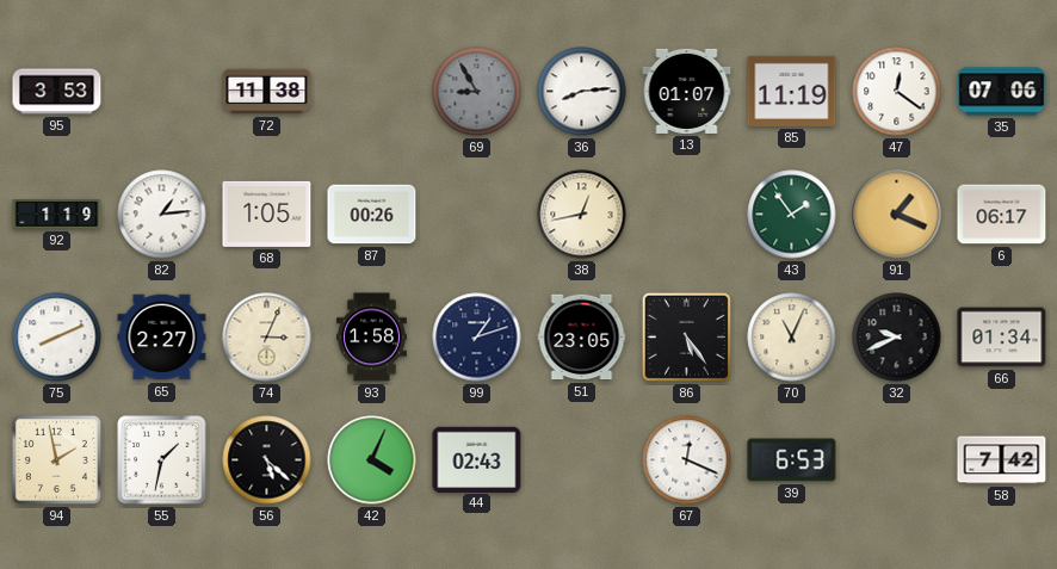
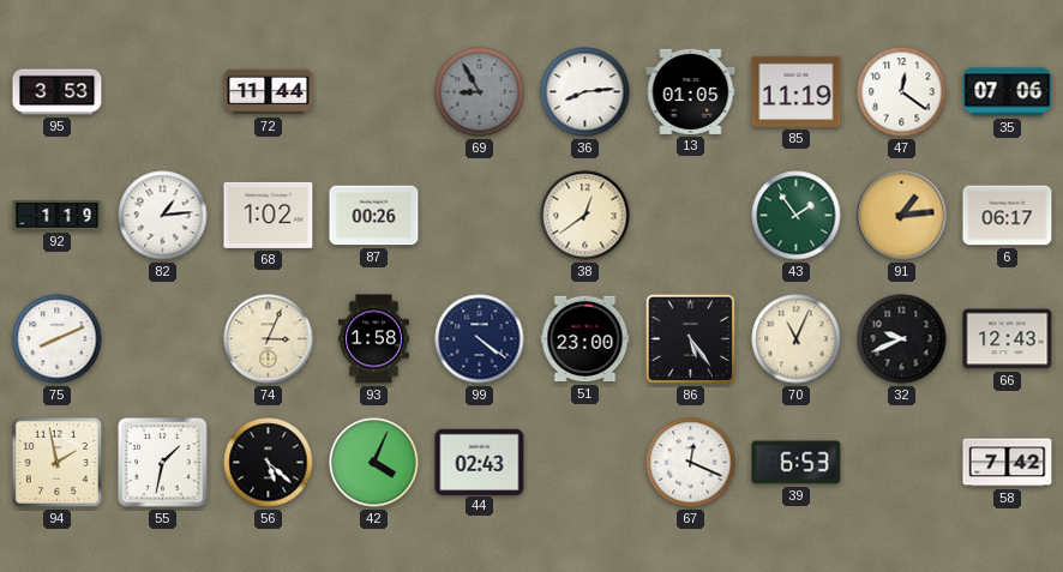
72: 11:38 -> 11:44 (269, 92)
13: 01:07 -> 01:05 (691, 91)
68: 1:05 -> 1:02 (269, 215)
38: 12:43 -> 12:39 (585, 216)
91: 1:19 -> 1:14 (902, 216)
65: 2:27 -> none (162, 338)
99: 1:12 -> 4:21 (480, 339)
51: 23:05 -> 23:00 (585, 339)
66: 01:34 -> 12:43 (1008, 339)
